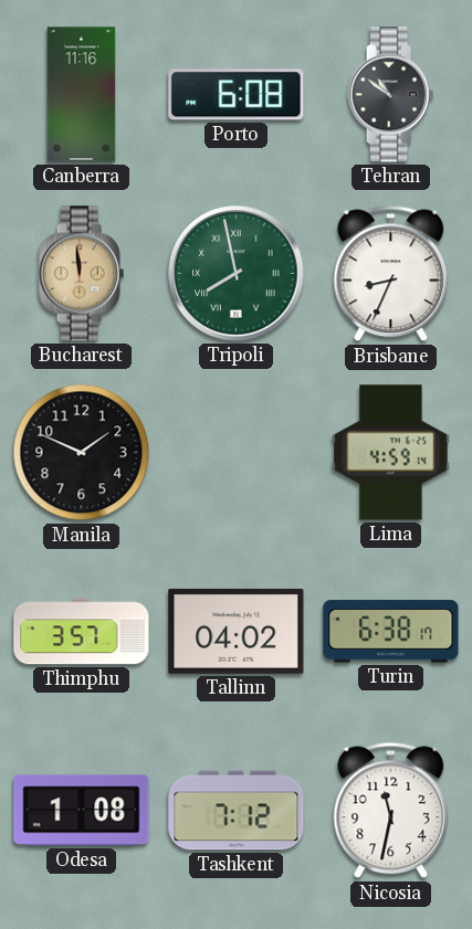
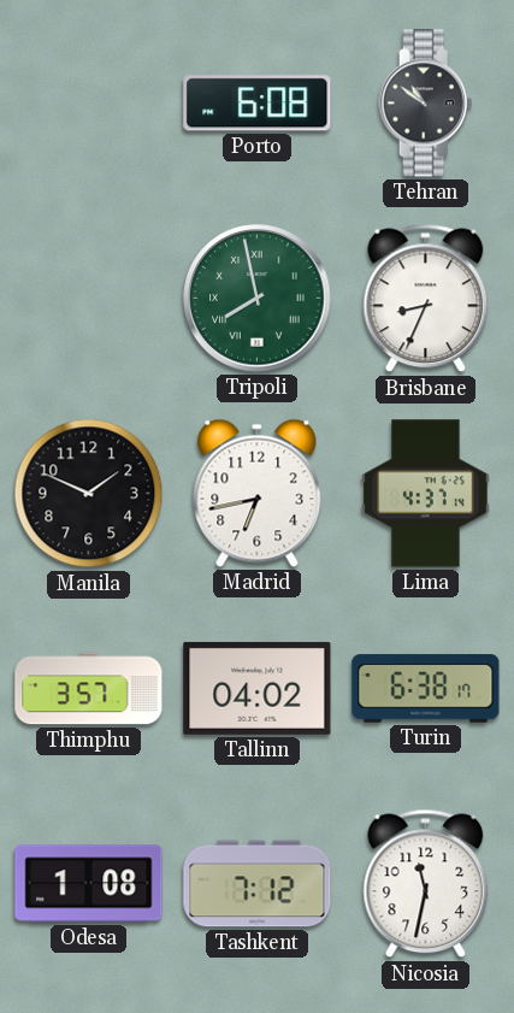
Canberra: 11:16 -> none (82, 95)
Bucharest: 11:59 -> none (82, 274)
Madrid: none -> 6:43 (258, 493)
Lima: 4:59 -> 4:37 (426, 494)
